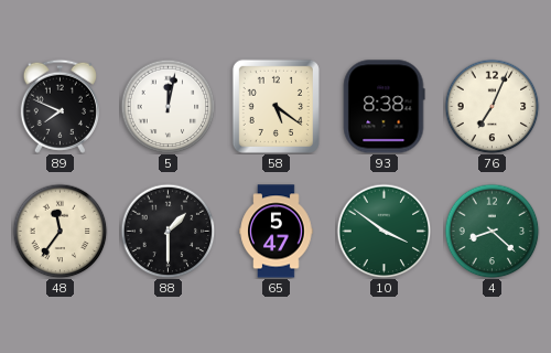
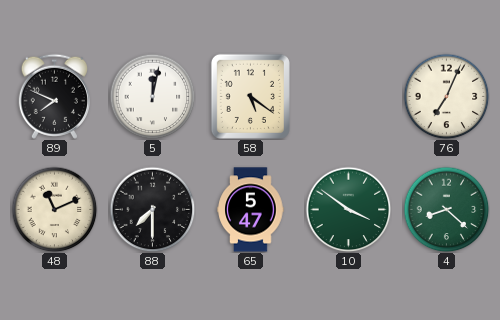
93: 8:38 -> none (383, 107)
48: 11:36 -> 11:11 (54, 209)
88: 1:30 -> 7:30 (152, 209)
